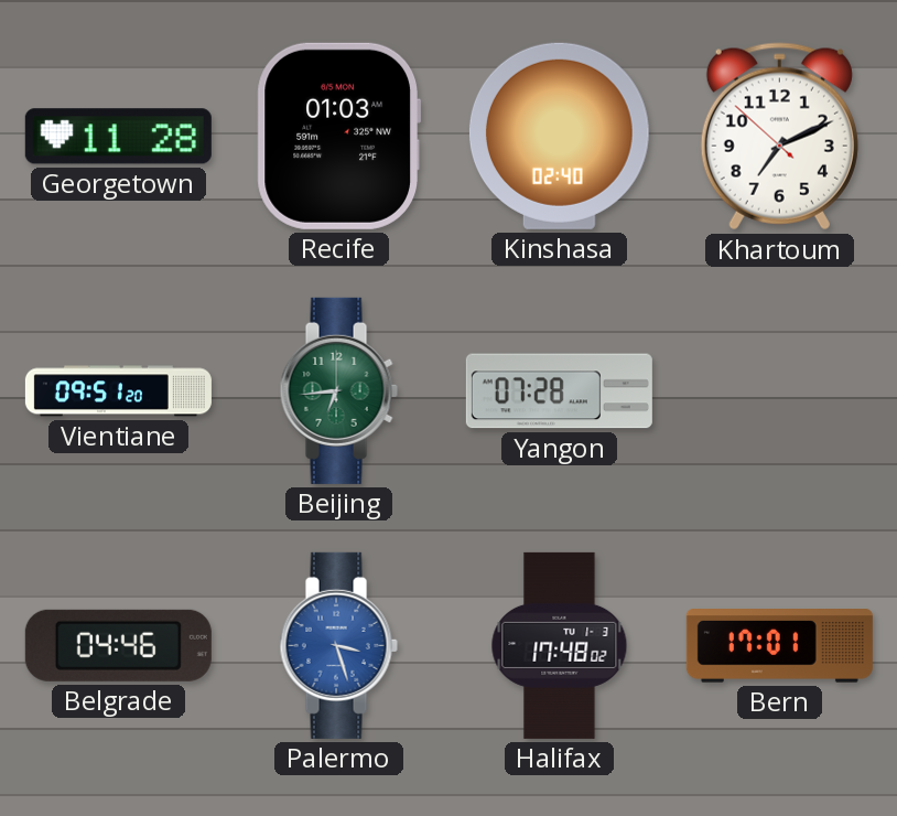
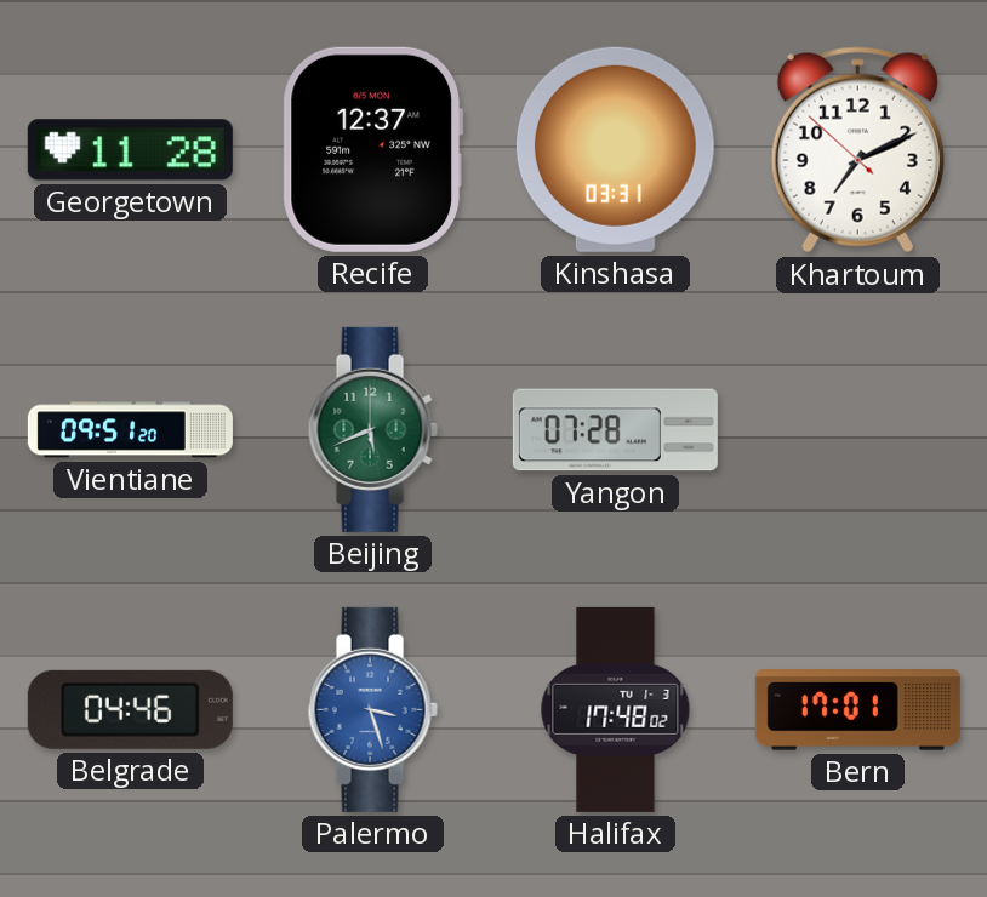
Recife: 01:03 -> 12:37 (372, 149)
Kinshasa: 02:40 -> 03:31 (615, 149)
Beijing: 6:44 -> 5:41 (372, 429)
